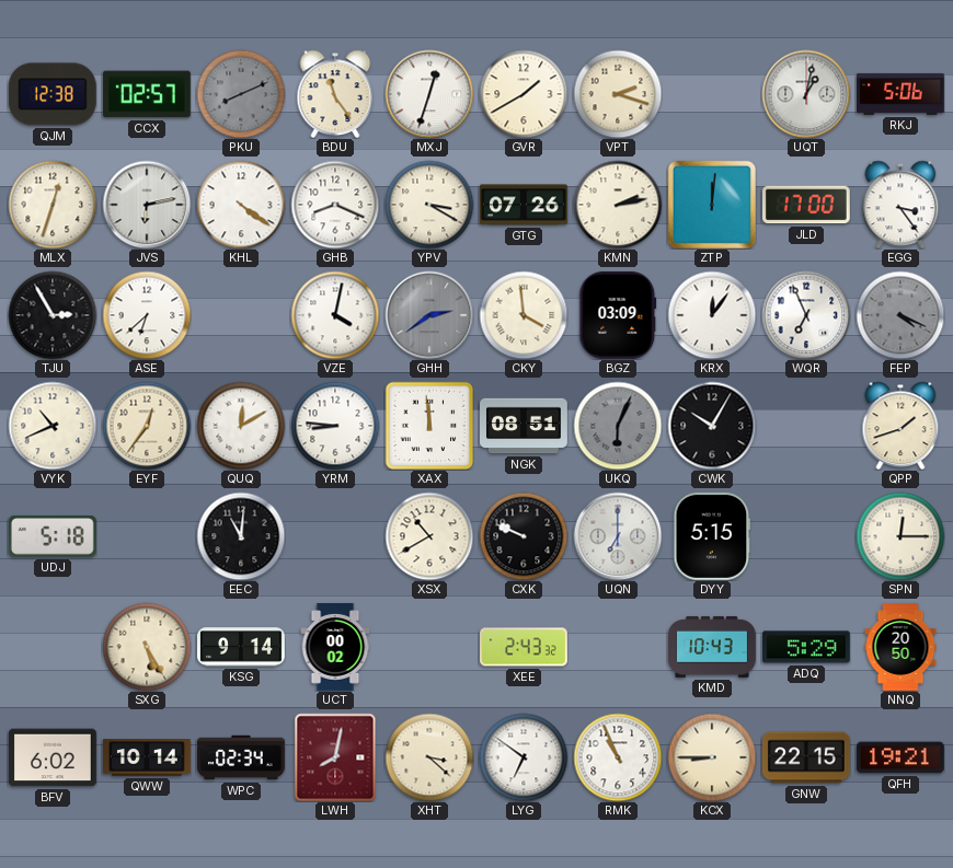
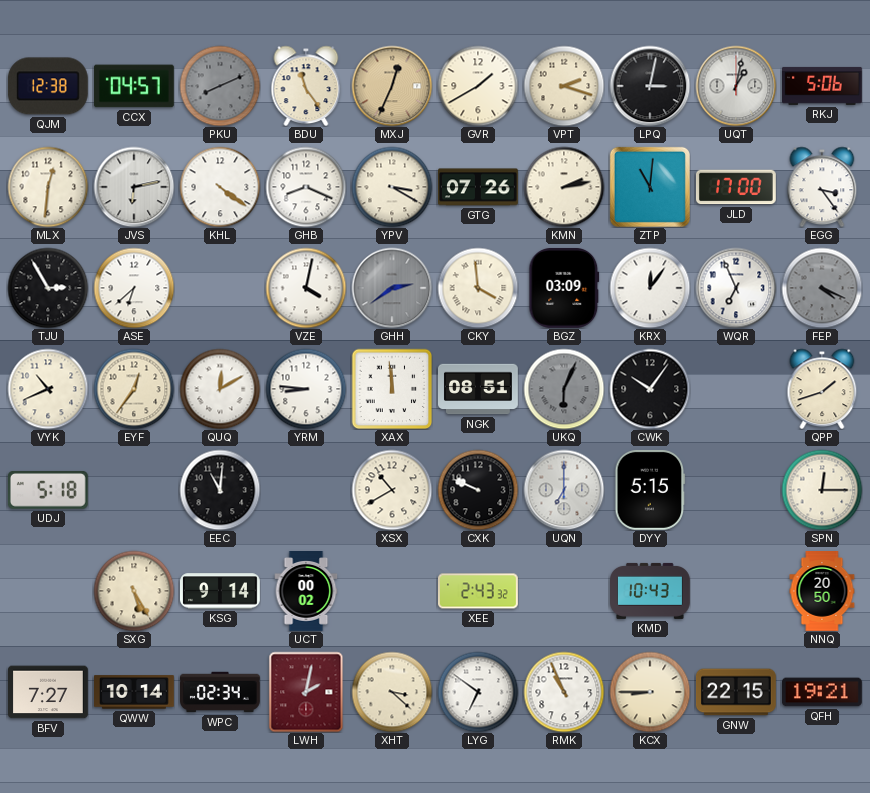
CCX: 02:57 -> 04:57 (134, 86)
MXJ: 12:33 -> 12:34 (392, 86)
MXJ dial: white -> champagne (392, 86)
LPQ: none -> 3:02 (650, 86)
MLX: 12:33 -> 12:31 (48, 187)
ZTP: 12:01 -> 11:01 (650, 187)
CWK: 10:05 -> 10:06 (650, 389)
ADQ: 5:29 -> none (806, 647)
BFV: 6:02 -> 7:27 (49, 692)
LWH: 8:02 -> 2:02 (306, 692)
